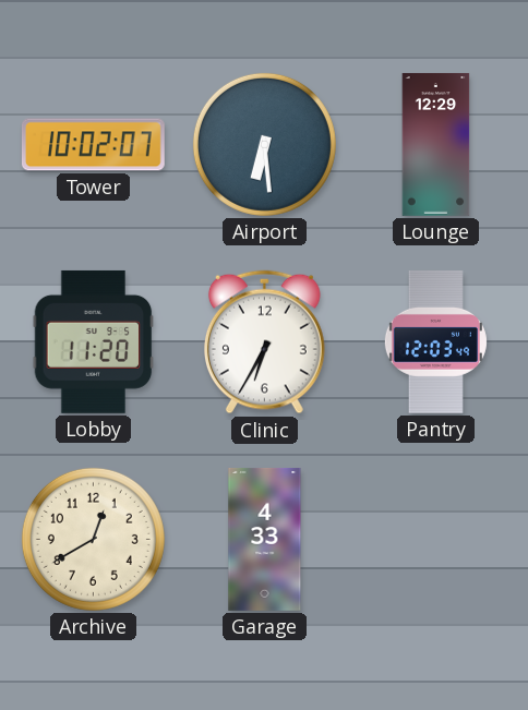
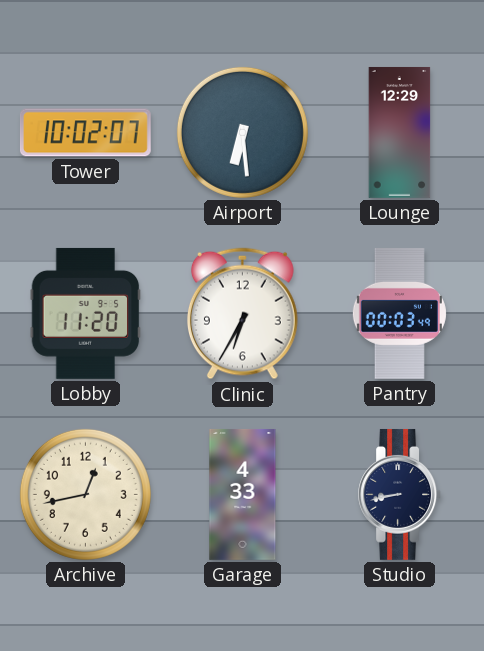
Pantry: 12:03 -> 00:03 (399, 313)
Archive: 12:40 -> 12:43 (85, 494)
Studio: none -> 8:43 (400, 494)
